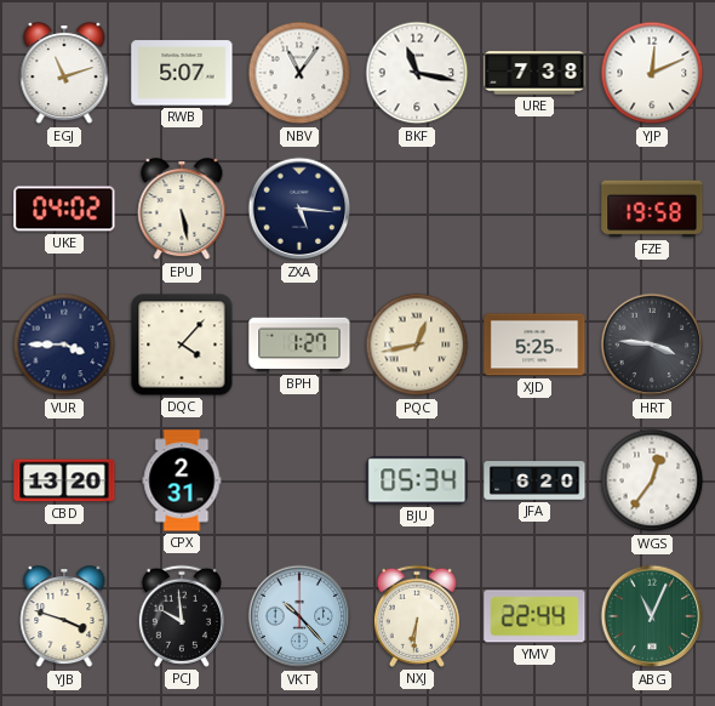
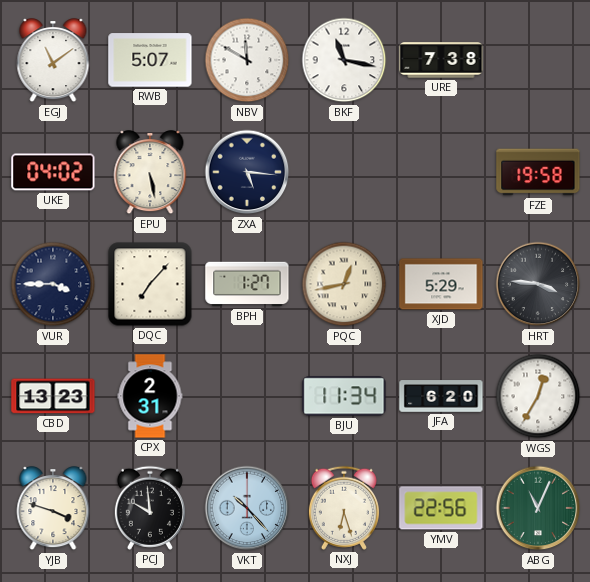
EGJ: 11:12 -> 11:09 (53, 61)
NBV: 11:06 -> 11:50 (247, 60)
YJP: 12:11 -> none (652, 73)
DQC: 4:07 -> 7:07 (150, 284)
XJD: 5:25 -> 5:29 (441, 284)
CBD: 13:20 -> 13:23 (53, 396)
BJU: 05:34 -> 11:34 (344, 396)
WGS: 12:36 -> 12:35 (538, 396)
NXJ: 6:31 -> 6:27 (344, 508)
YMV: 22:44 -> 22:56 (441, 508)
